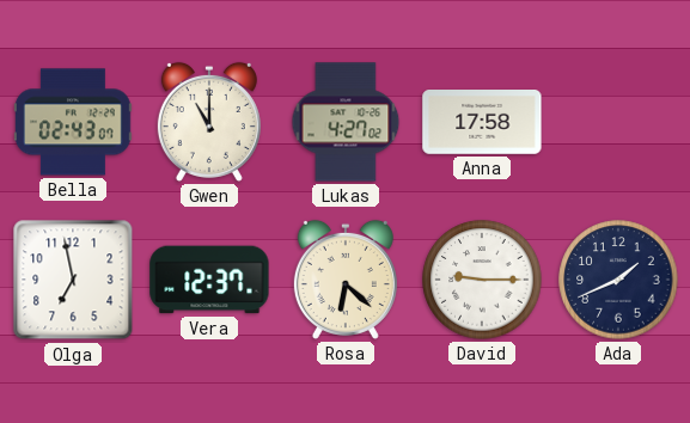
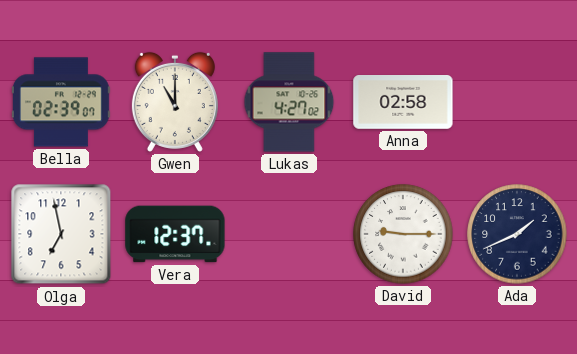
Bella: 02:43 -> 02:39 (62, 102)
Anna: 17:58 -> 02:58 (403, 103)
Rosa: 6:22 -> none (346, 280)
